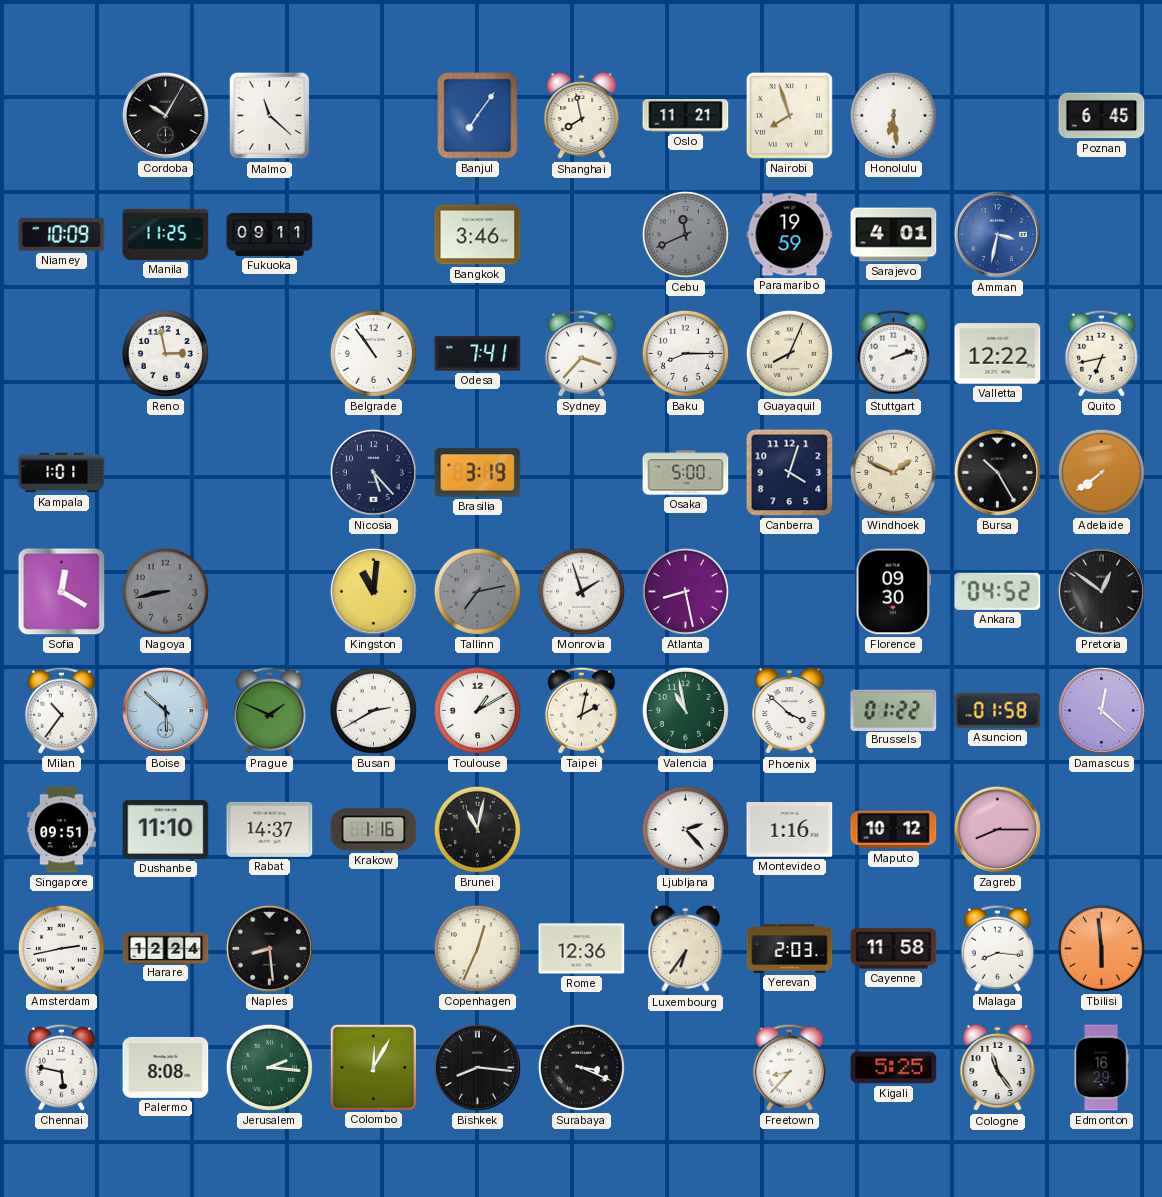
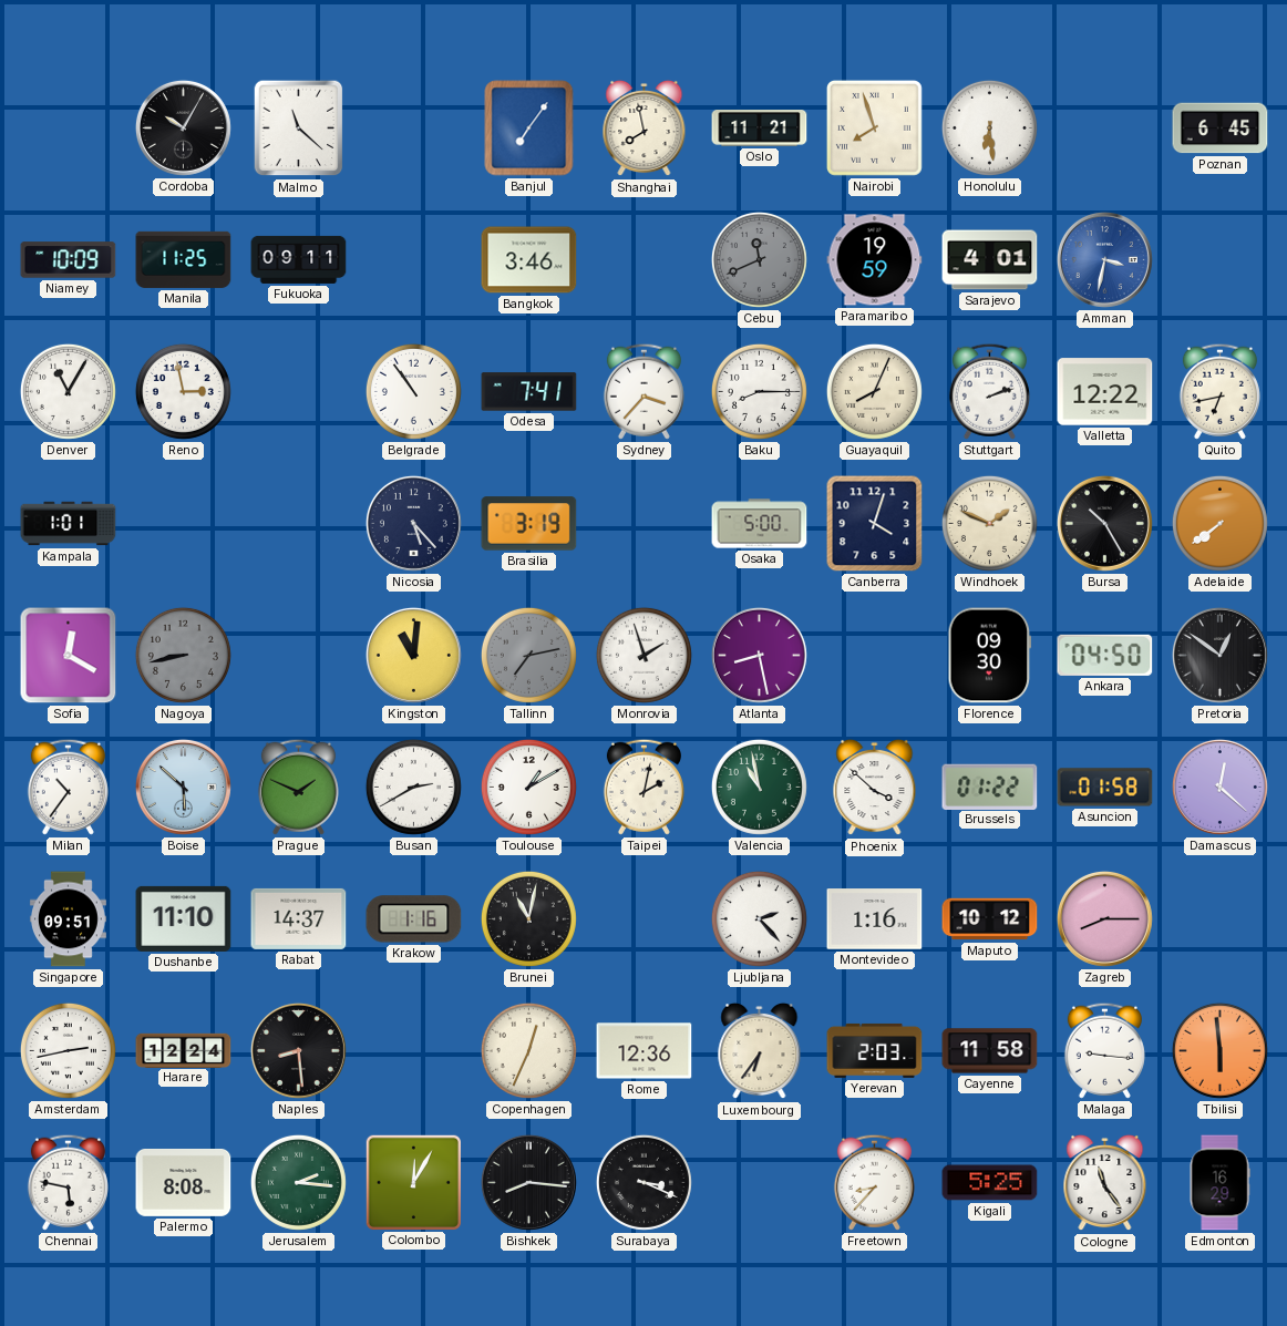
Denver: none -> 11:05 (68, 391)
Ankara: 04:52 -> 04:50 (1105, 655)
Malaga: 8:16 -> 9:16 (1104, 1050)
